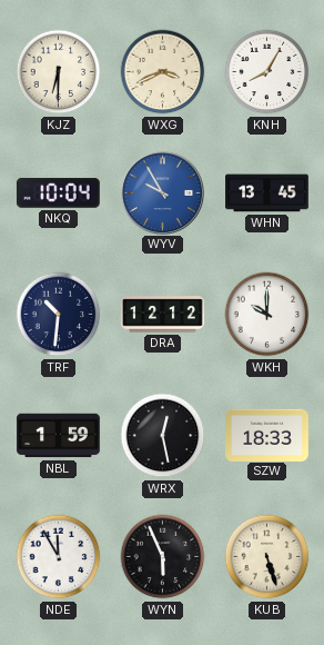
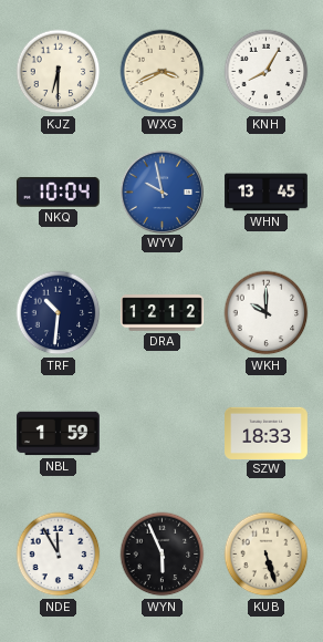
WYV: 9:55 -> 9:58 (161, 191)
WRX: 12:28 -> none (163, 436)
